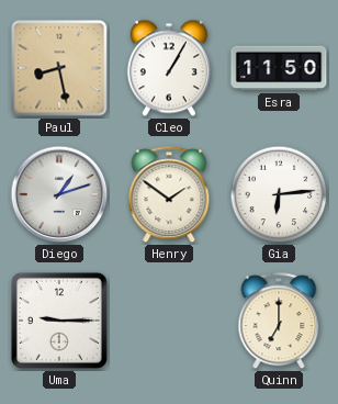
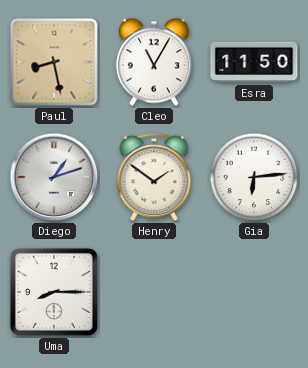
Cleo: 1:05 -> 11:05 (154, 62)
Uma: 9:15 -> 8:15 (54, 292)
Quinn: 7:00 -> none (279, 322)
